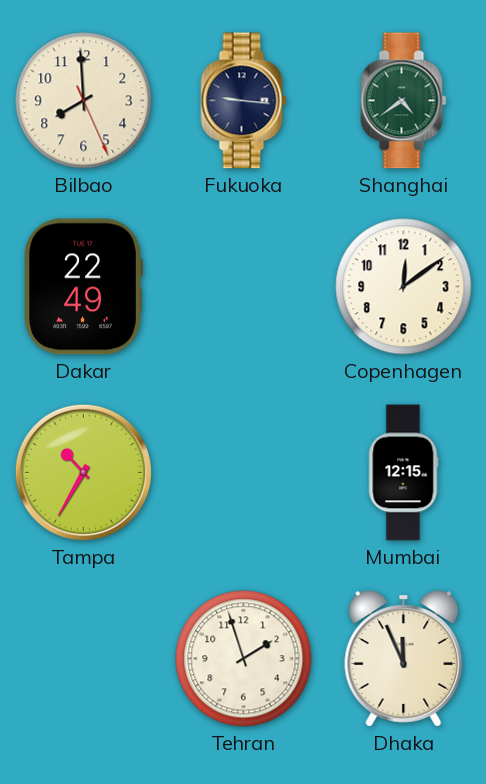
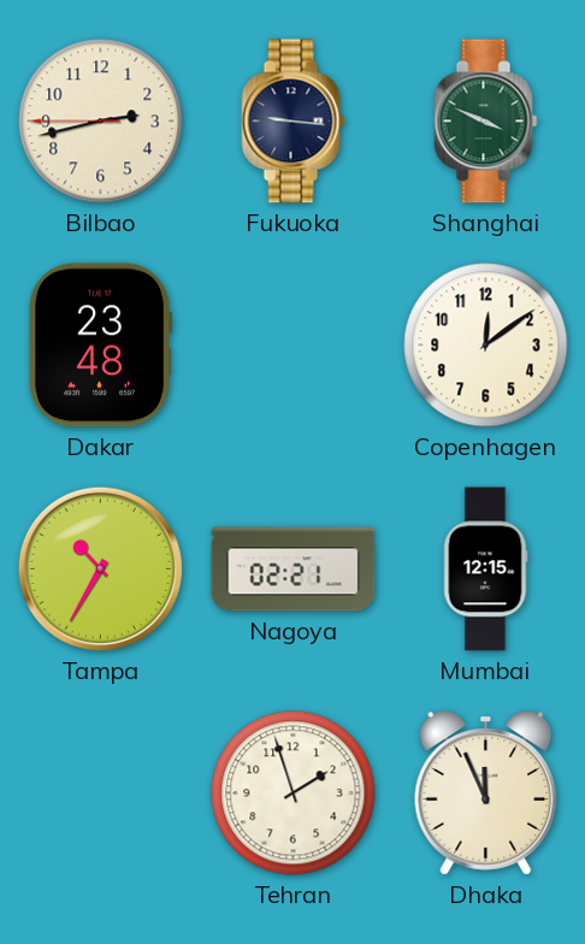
Bilbao: 7:59 -> 2:42 (101, 122)
Shanghai: 4:39 -> 3:49 (486, 122)
Dakar: 22:49 -> 23:48 (100, 346)
Nagoya: none -> 02:21 (294, 570)
